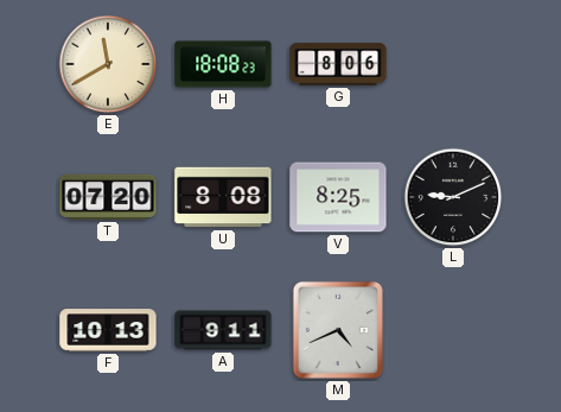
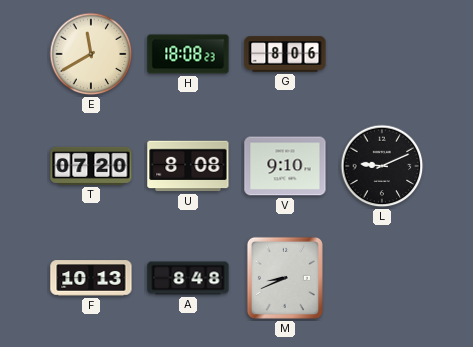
V: 8:25 -> 9:10 (285, 166)
A: 9:11 -> 8:48 (188, 278)
M: 4:41 -> 8:41 (285, 278)
